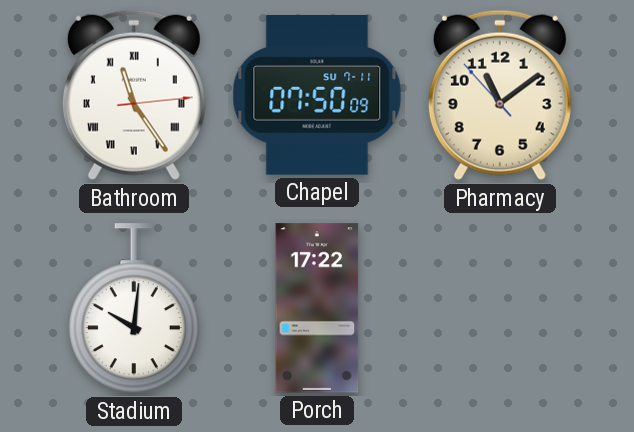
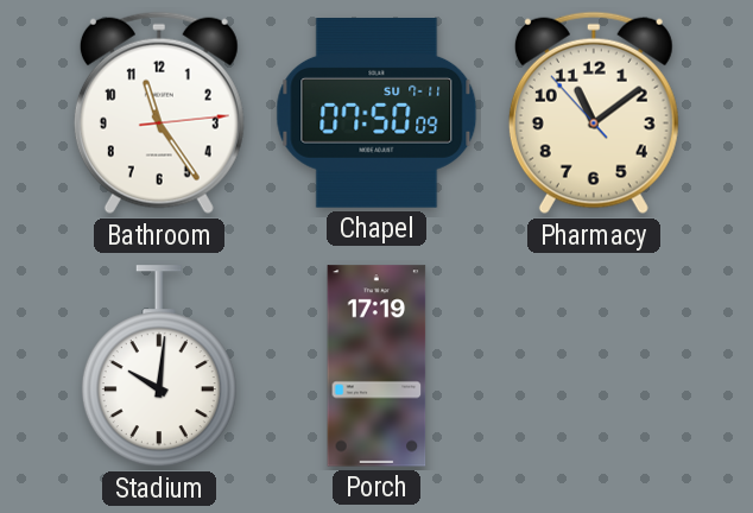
Bathroom numerals: Roman -> Arabic (159, 113)
Porch: 17:22 -> 17:19 (376, 366)
